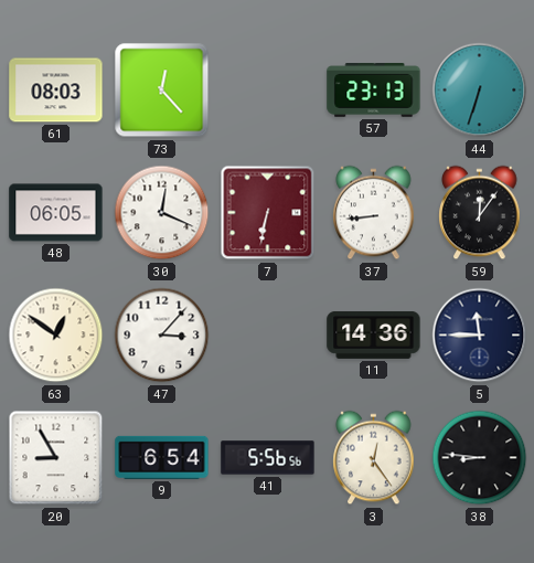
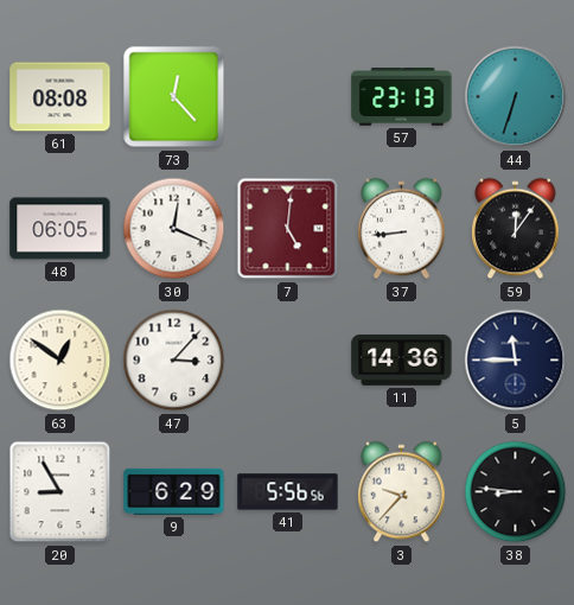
61: 08:03 -> 08:08 (60, 97)
7: 6:32 -> 5:01 (288, 229)
9: 6:54 -> 6:29 (174, 491)
3: 12:24 -> 9:37 (402, 492)
